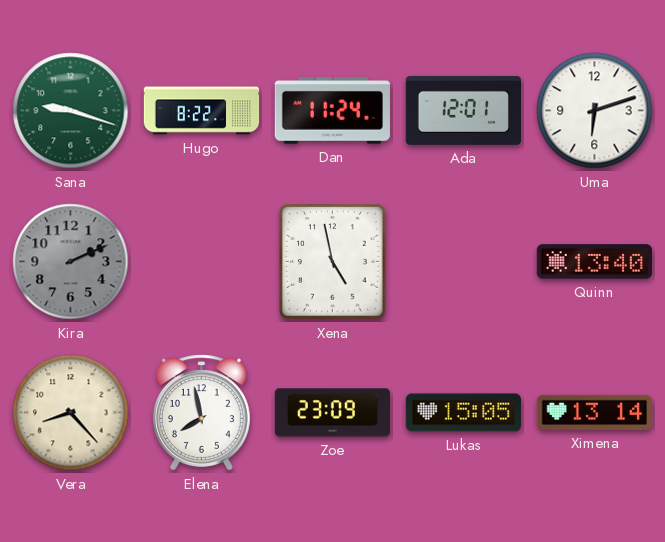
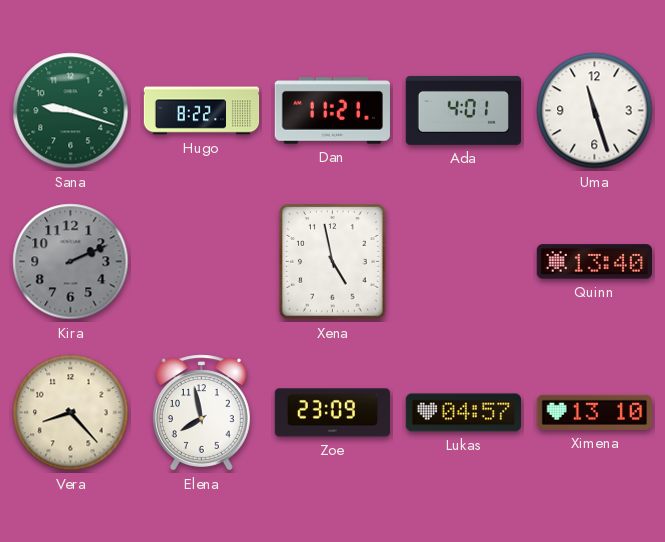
Dan: 11:24 -> 11:21 (332, 111)
Ada: 12:01 -> 4:01 (463, 110)
Uma: 6:12 -> 11:27 (595, 111)
Lukas: 15:05 -> 04:57 (463, 413)
Ximena: 13:14 -> 13:10 (594, 412)
